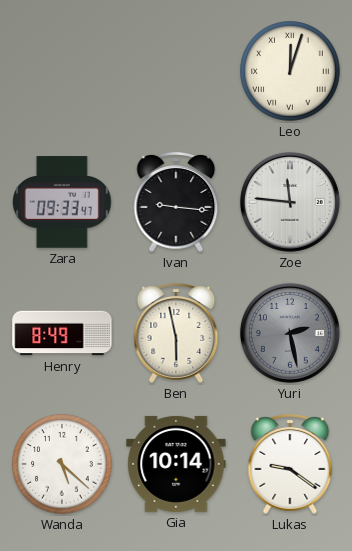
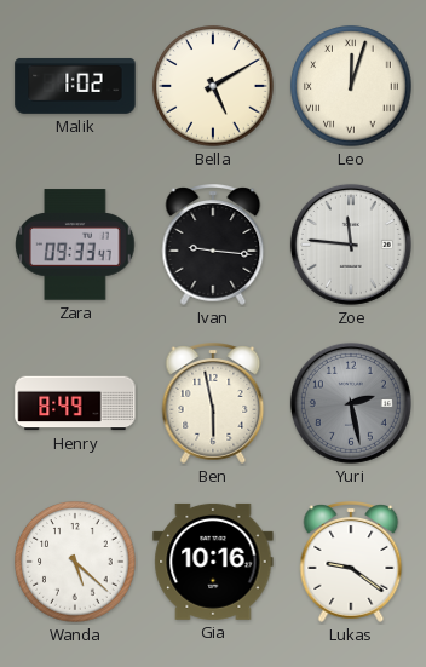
Malik: none -> 1:02 (75, 86)
Bella: none -> 5:10 (213, 86)
Gia: 10:14 -> 10:16 (213, 562)
